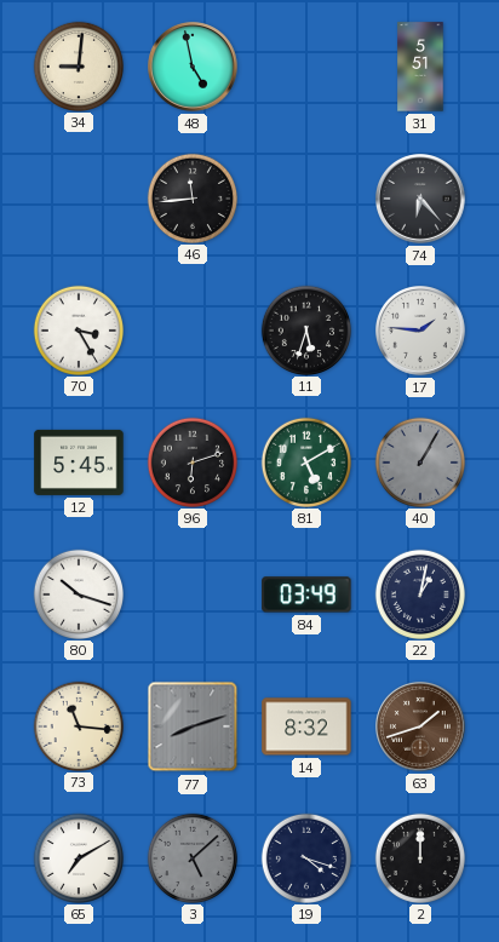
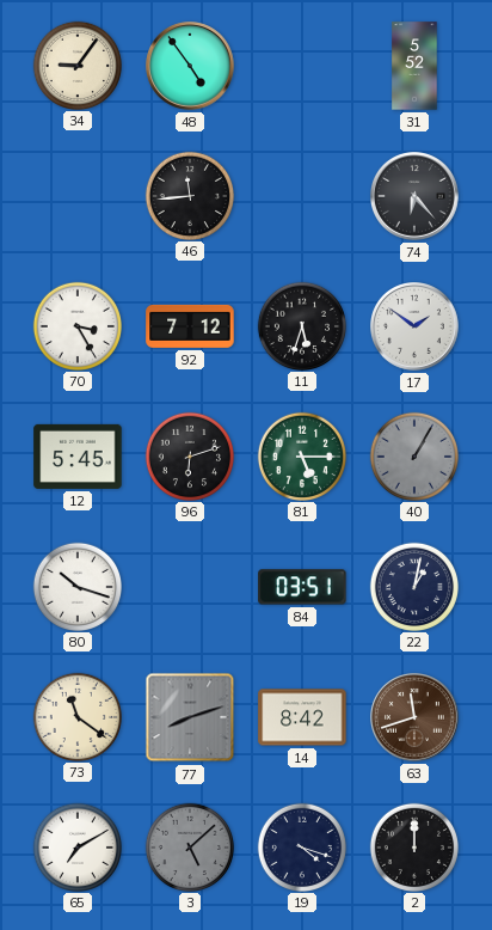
34: 9:01 -> 9:06 (76, 65)
48: 4:58 -> 4:54 (191, 67)
31: 5:51 -> 5:52 (414, 66)
92: none -> 7:12 (190, 326)
17: 1:46 -> 1:51 (416, 328)
81: 5:10 -> 5:15 (301, 455)
84: 03:49 -> 03:51 (302, 587)
73: 11:16 -> 11:21 (76, 716)
14: 8:32 -> 8:42 (302, 717)
63: 1:42 -> 11:42 (416, 718)
